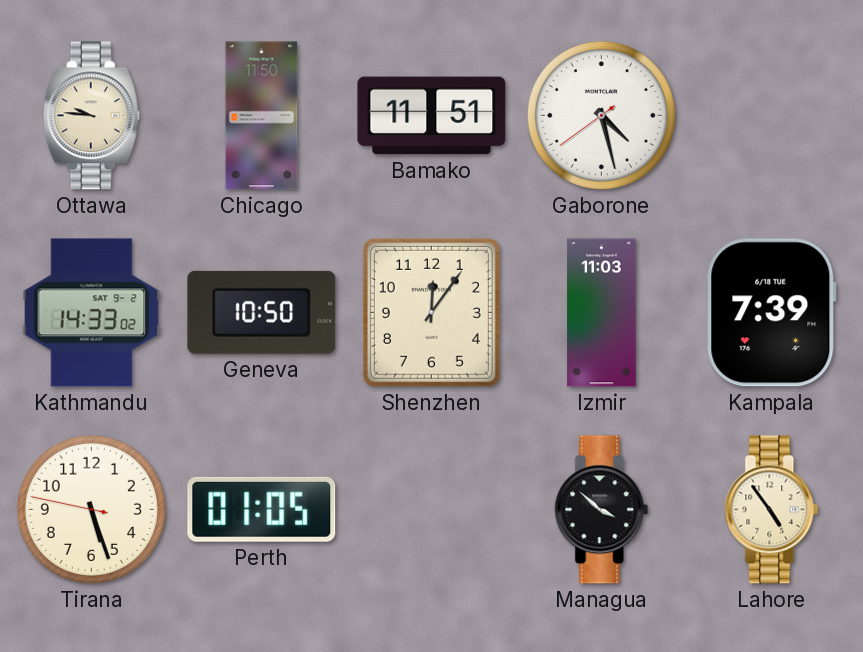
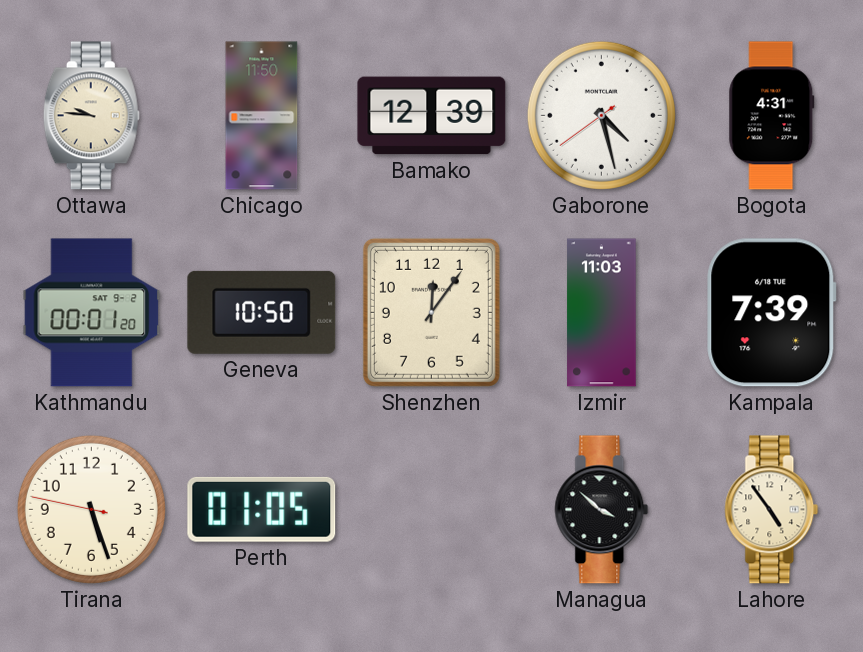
Bamako: 11:51 -> 12:39 (432, 116)
Bogota: none -> 4:31 (772, 116)
Kathmandu: 14:33 -> 00:01 (92, 313)
